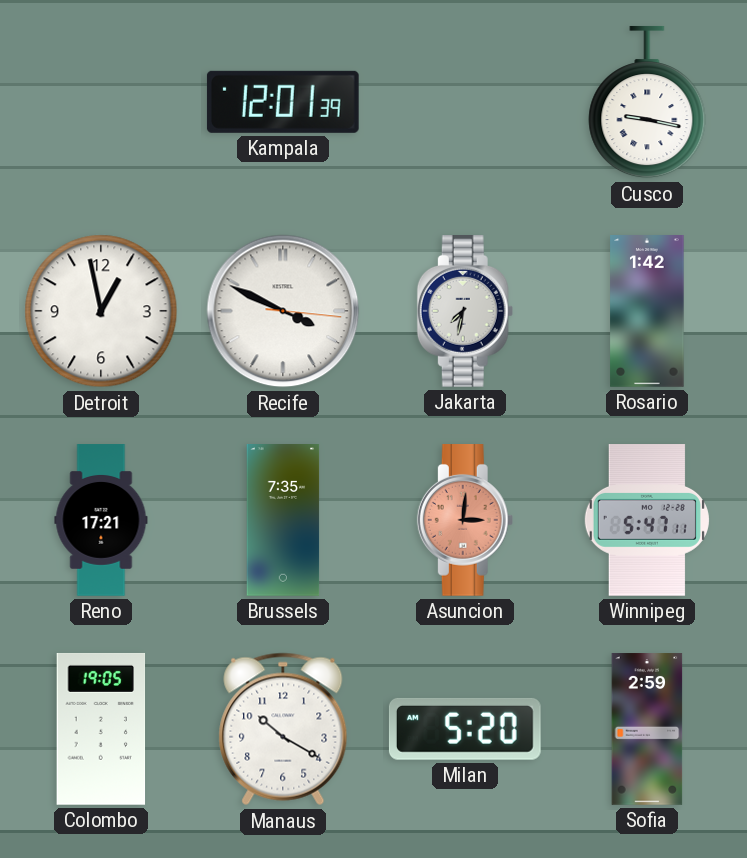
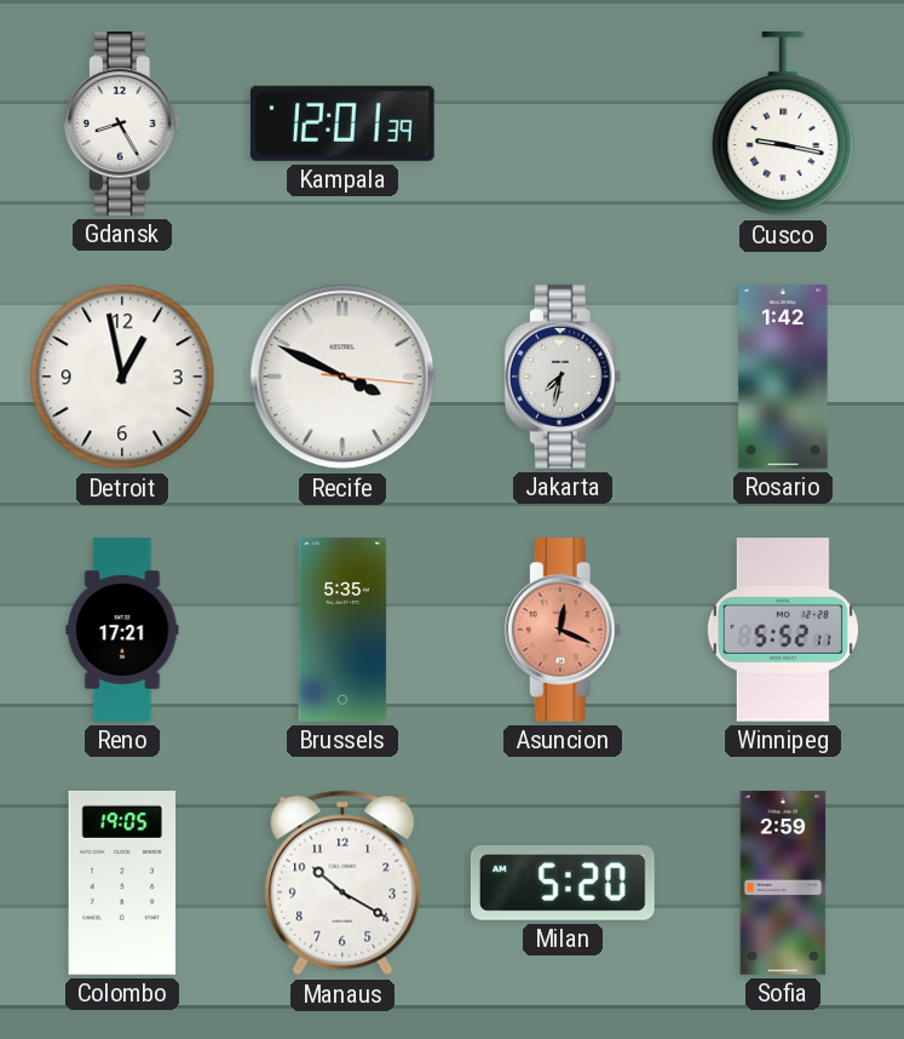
Gdansk: none -> 8:25 (122, 125)
Brussels: 7:35 -> 5:35 (342, 630)
Asuncion: 3:01 -> 12:19 (563, 631)
Winnipeg: 5:47 -> 5:52 (783, 631)
